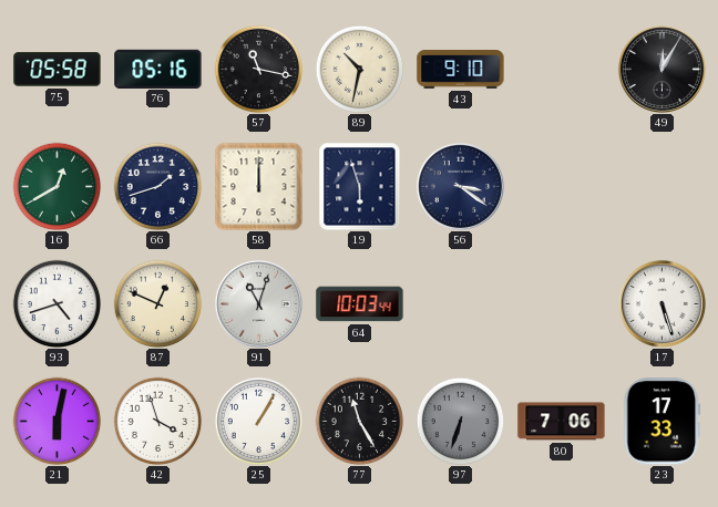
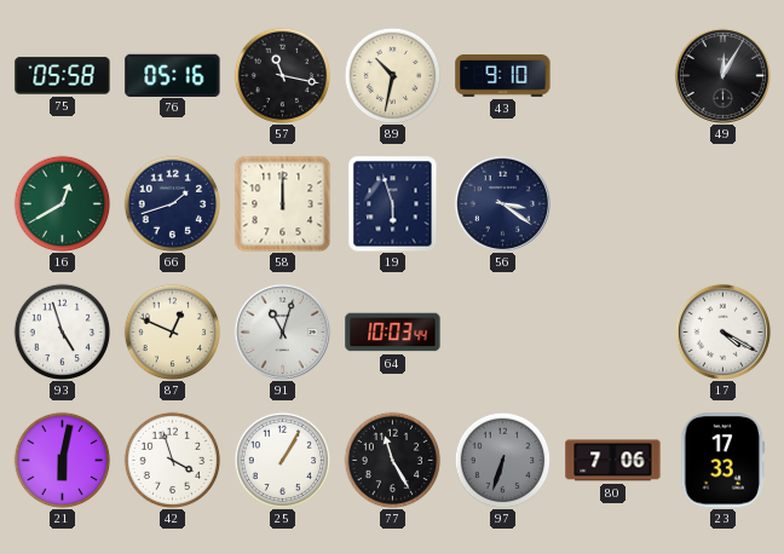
93: 4:42 -> 4:57 (62, 331)
17: 5:27 -> 4:20 (722, 331)
